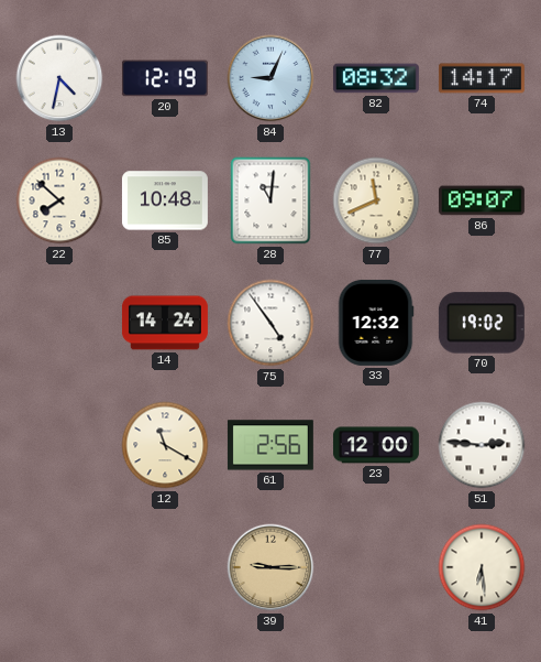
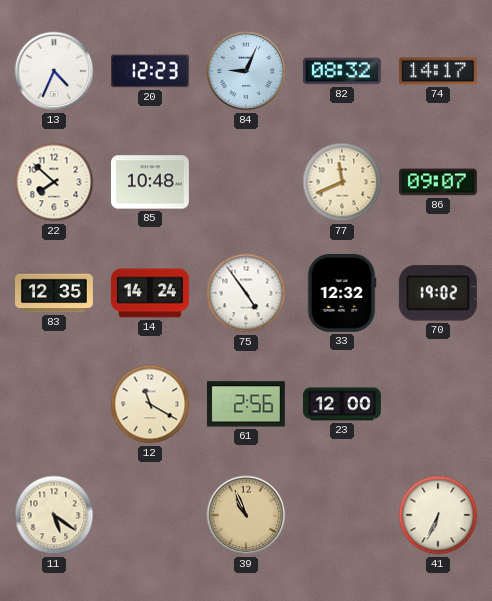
13: 4:32 -> 4:34 (54, 71)
20: 12:19 -> 12:23 (150, 71)
28: 11:01 -> none (270, 200)
83: none -> 12:35 (55, 293)
51: 2:46 -> none (482, 445)
11: none -> 5:21 (54, 515)
39: 9:15 -> 10:56 (246, 515)
41: 6:29 -> 6:34 (438, 515)
